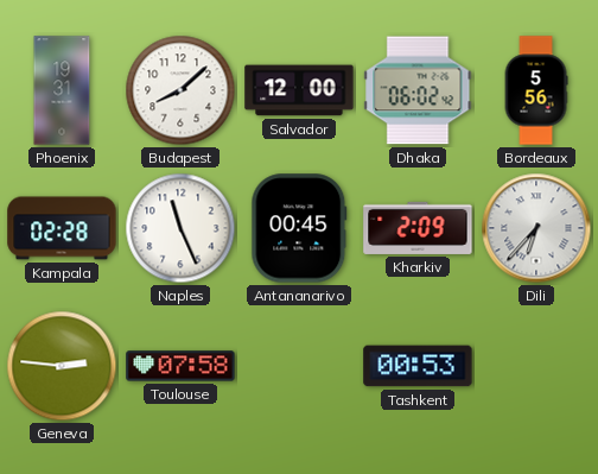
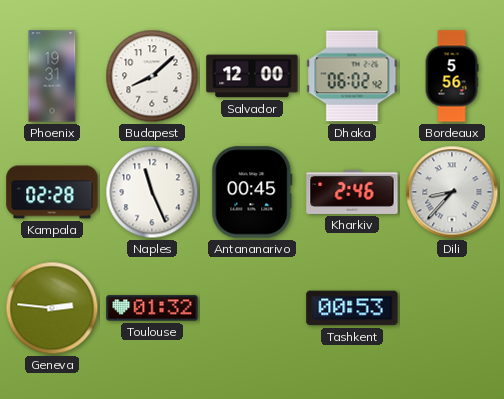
Kharkiv: 2:09 -> 2:46 (352, 192)
Dili: 6:37 -> 8:37 (452, 192)
Toulouse: 07:58 -> 01:32 (152, 308)
